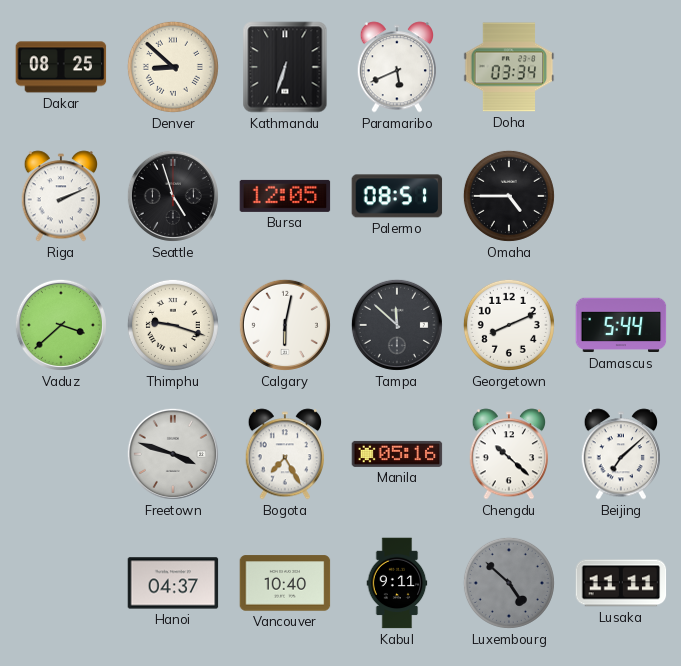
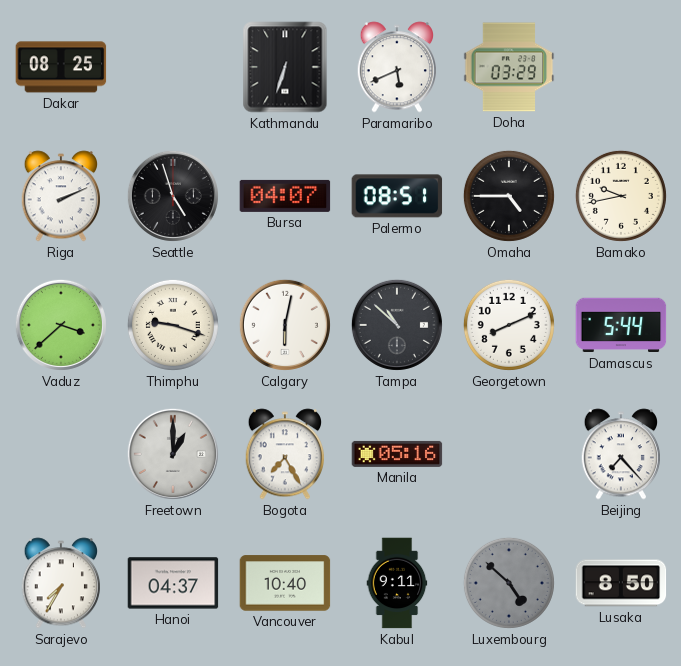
Denver: 8:52 -> none (173, 67)
Doha: 03:34 -> 03:29 (509, 67)
Bursa: 12:05 -> 04:07 (285, 196)
Bamako: none -> 9:43 (621, 196)
Tampa: 11:52 -> 10:52 (397, 325)
Freetown: 3:48 -> 1:00 (173, 454)
Chengdu: 10:22 -> none (508, 454)
Beijing: 7:08 -> 7:23 (620, 454)
Sarajevo: none -> 7:35 (60, 583)
Lusaka: 11:11 -> 8:50 (621, 583)
